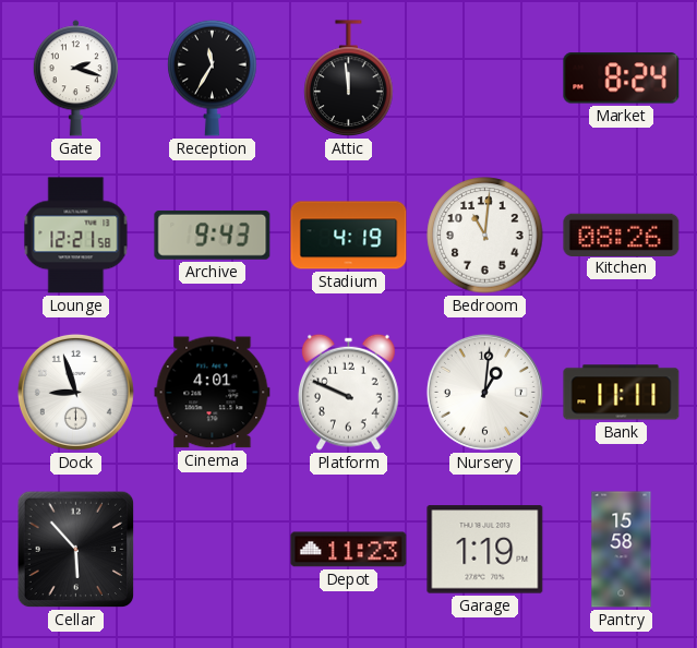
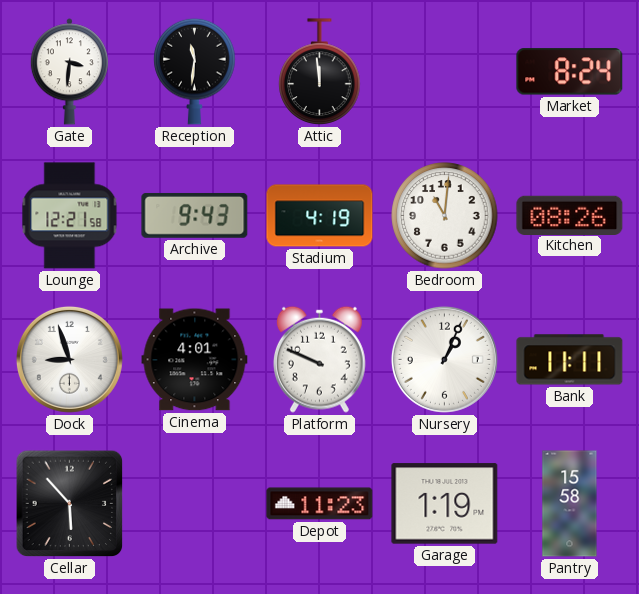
Gate: 2:18 -> 3:31 (69, 72)
Reception: 11:35 -> 11:31 (195, 71)
Nursery: 1:01 -> 1:04 (444, 359)
